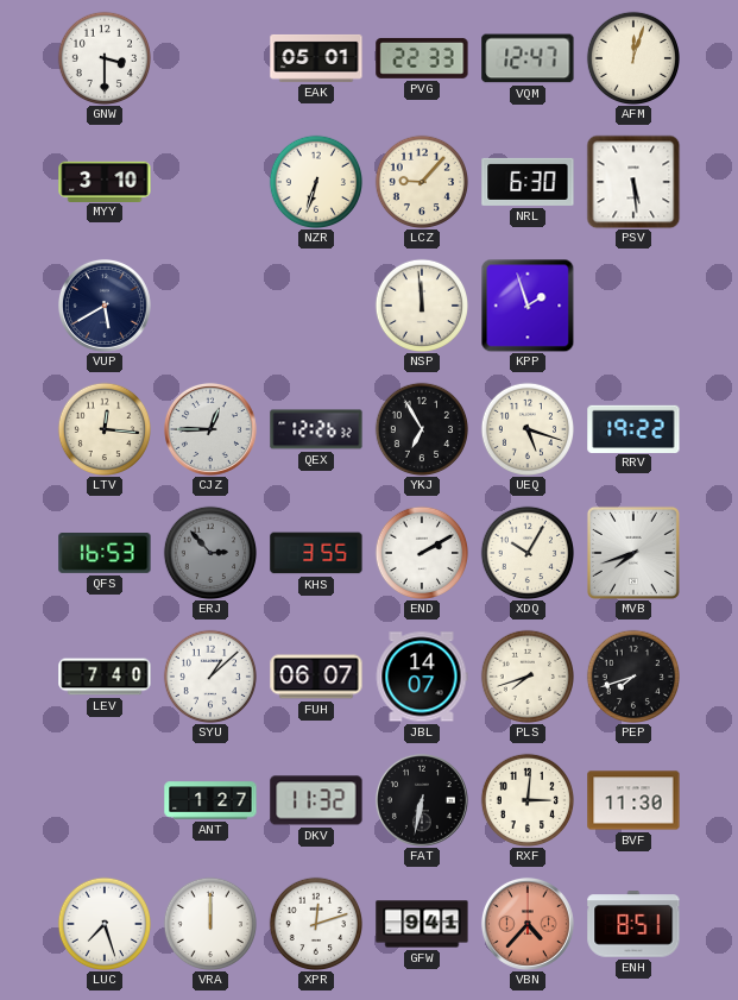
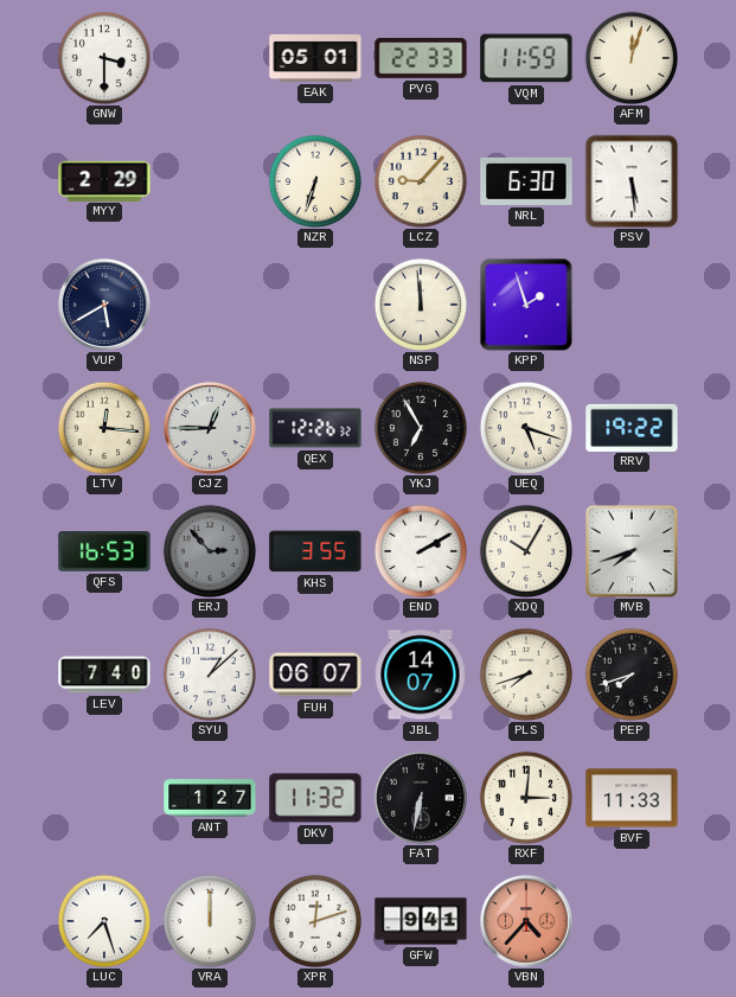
VQM: 12:47 -> 11:59 (526, 58)
MYY: 3:10 -> 2:29 (104, 180)
BVF: 11:30 -> 11:33 (632, 798)
ENH: 8:51 -> none (633, 924)
